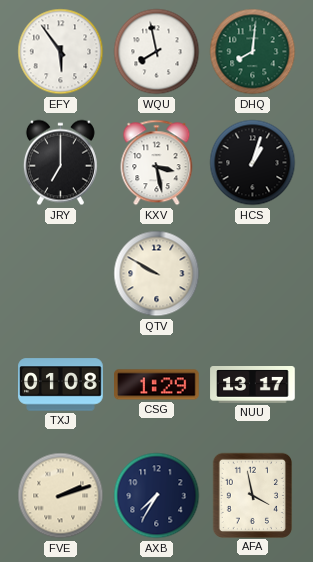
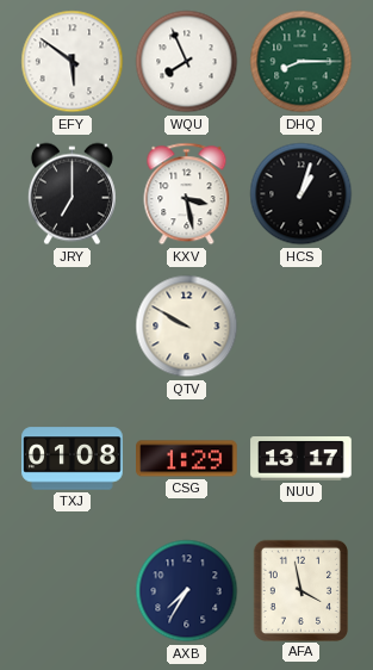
EFY: 5:54 -> 5:51 (73, 62)
WQU: 7:58 -> 7:56 (187, 62)
DHQ: 8:01 -> 8:15 (301, 62)
FVE: 2:12 -> none (61, 496)
